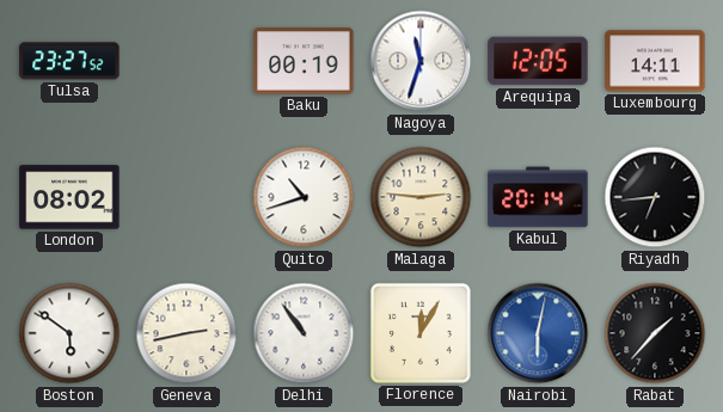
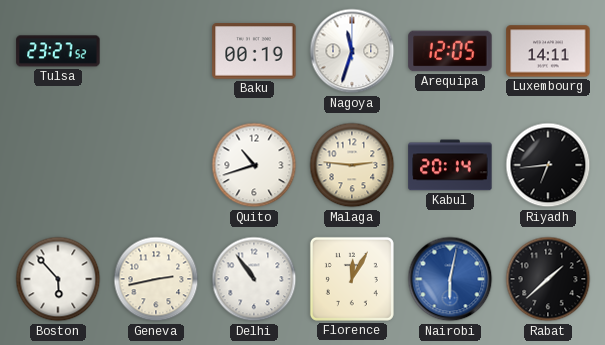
London: 08:02 -> none (69, 197)
Boston: 5:51 -> 5:53 (58, 279)
Rabat: 1:37 -> 1:38 (548, 279)
